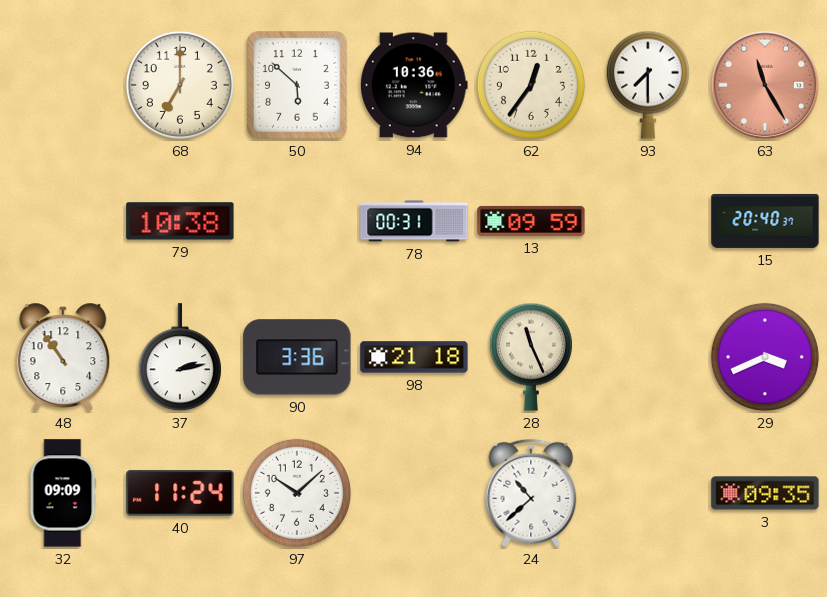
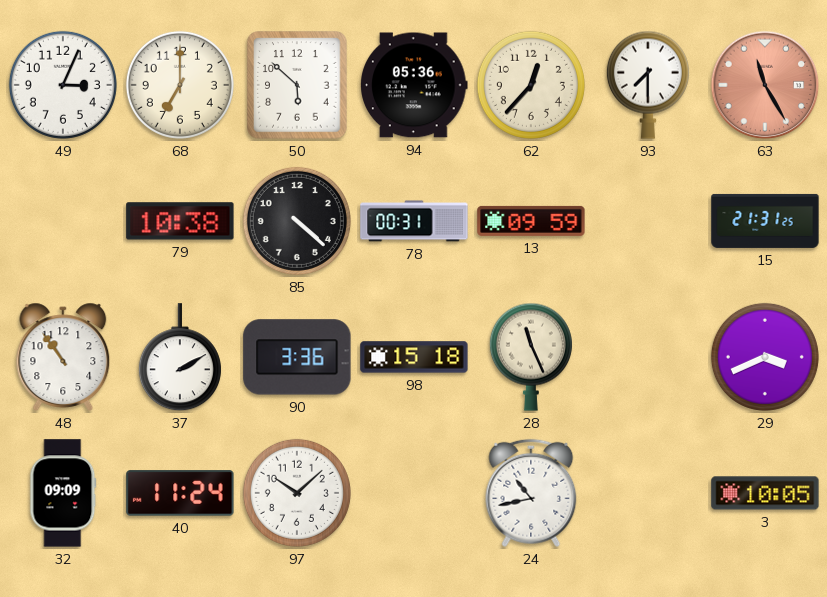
49: none -> 3:04 (63, 85)
94: 10:36 -> 05:36 (415, 85)
62: 12:36 -> 12:37 (531, 85)
85: none -> 4:22 (297, 221)
15: 20:40 -> 21:31 (765, 221)
37: 2:13 -> 2:10 (180, 358)
98: 21:18 -> 15:18 (414, 357)
24: 10:38 -> 10:43 (531, 493)
3: 09:35 -> 10:05 (765, 493)
